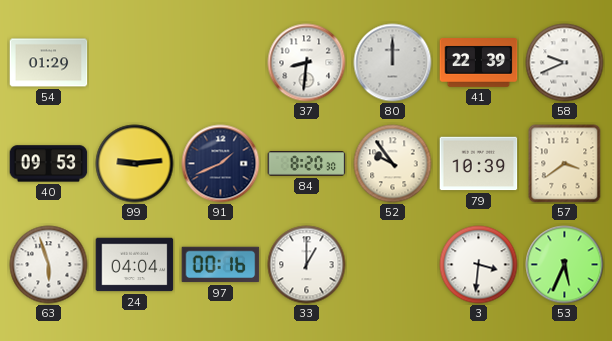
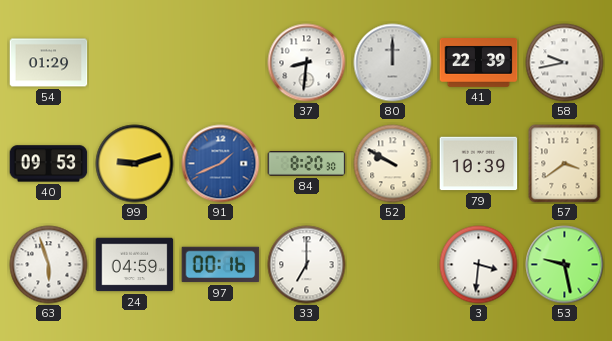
58: 9:41 -> 9:43 (565, 63)
99: 9:14 -> 9:12 (135, 164)
91 dial: navy -> blue (221, 164)
52: 9:54 -> 9:50 (393, 164)
24: 04:04 -> 04:59 (135, 265)
33: 1:00 -> 7:00 (307, 265)
53: 5:34 -> 9:28 (565, 265)
